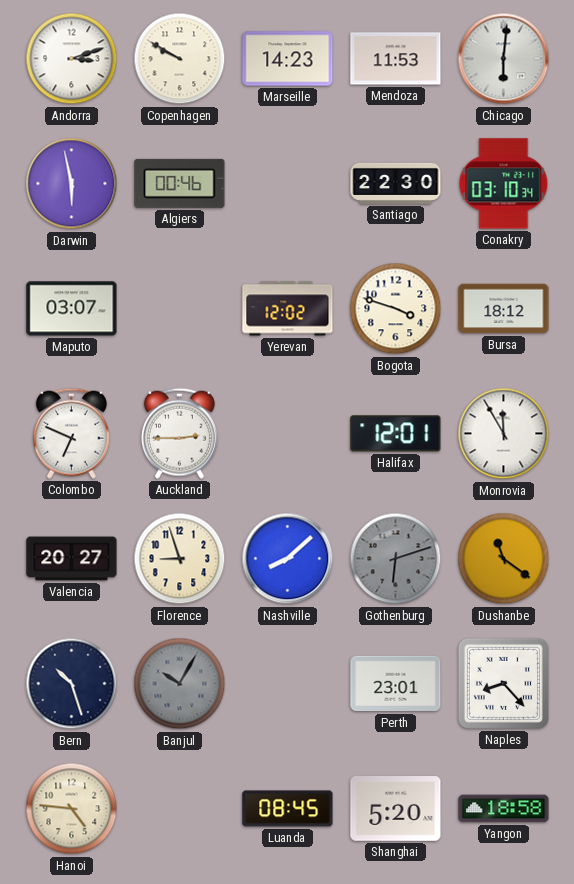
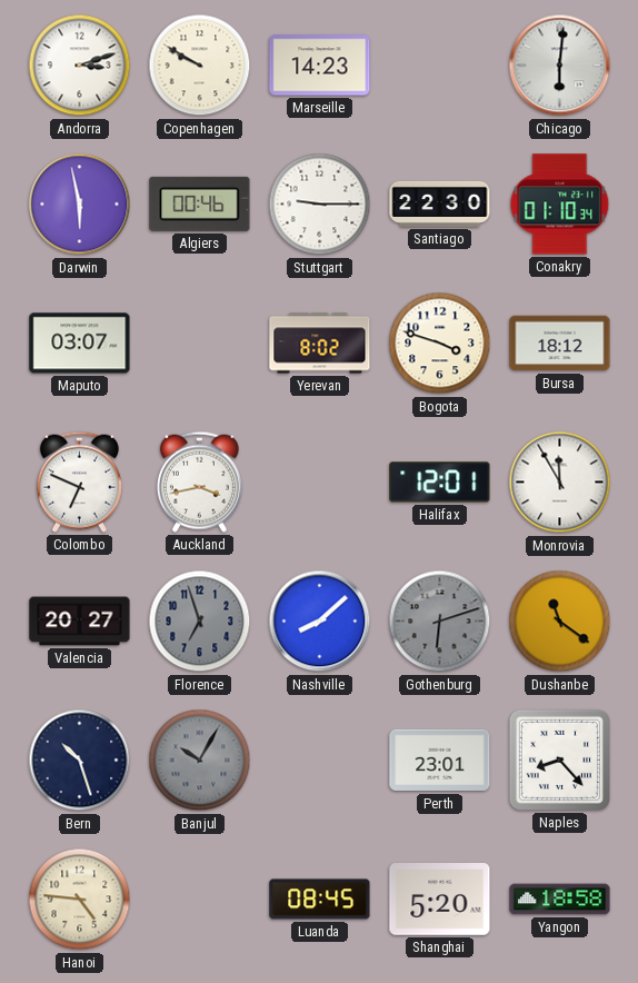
Mendoza: 11:53 -> none (396, 59)
Stuttgart: none -> 9:15 (320, 205)
Conakry: 03:10 -> 01:10 (560, 205)
Yerevan: 12:02 -> 8:02 (320, 344)
Auckland: 2:45 -> 3:43 (199, 481)
Florence: 8:57 -> 6:57 (200, 622)
Florence dial: cream -> grey (200, 622)
